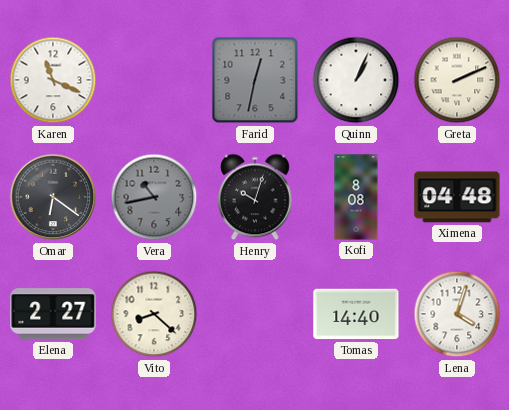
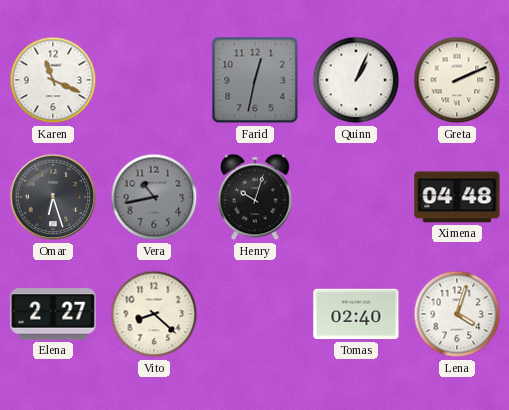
Omar: 6:21 -> 6:27 (53, 197)
Kofi: 8:08 -> none (356, 197)
Tomas: 14:40 -> 02:40 (356, 314)
